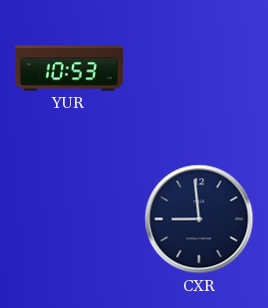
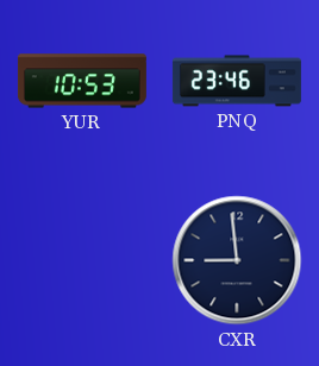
PNQ: none -> 23:46 (237, 81)
